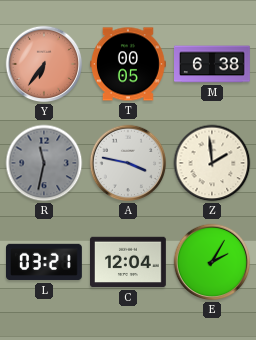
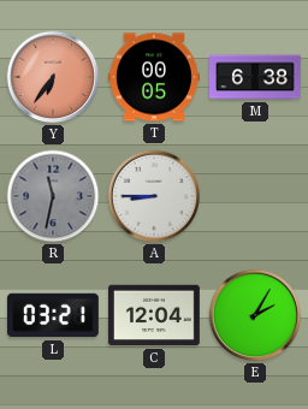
A: 3:47 -> 8:45 (154, 196)
Z: 1:59 -> none (212, 163)
